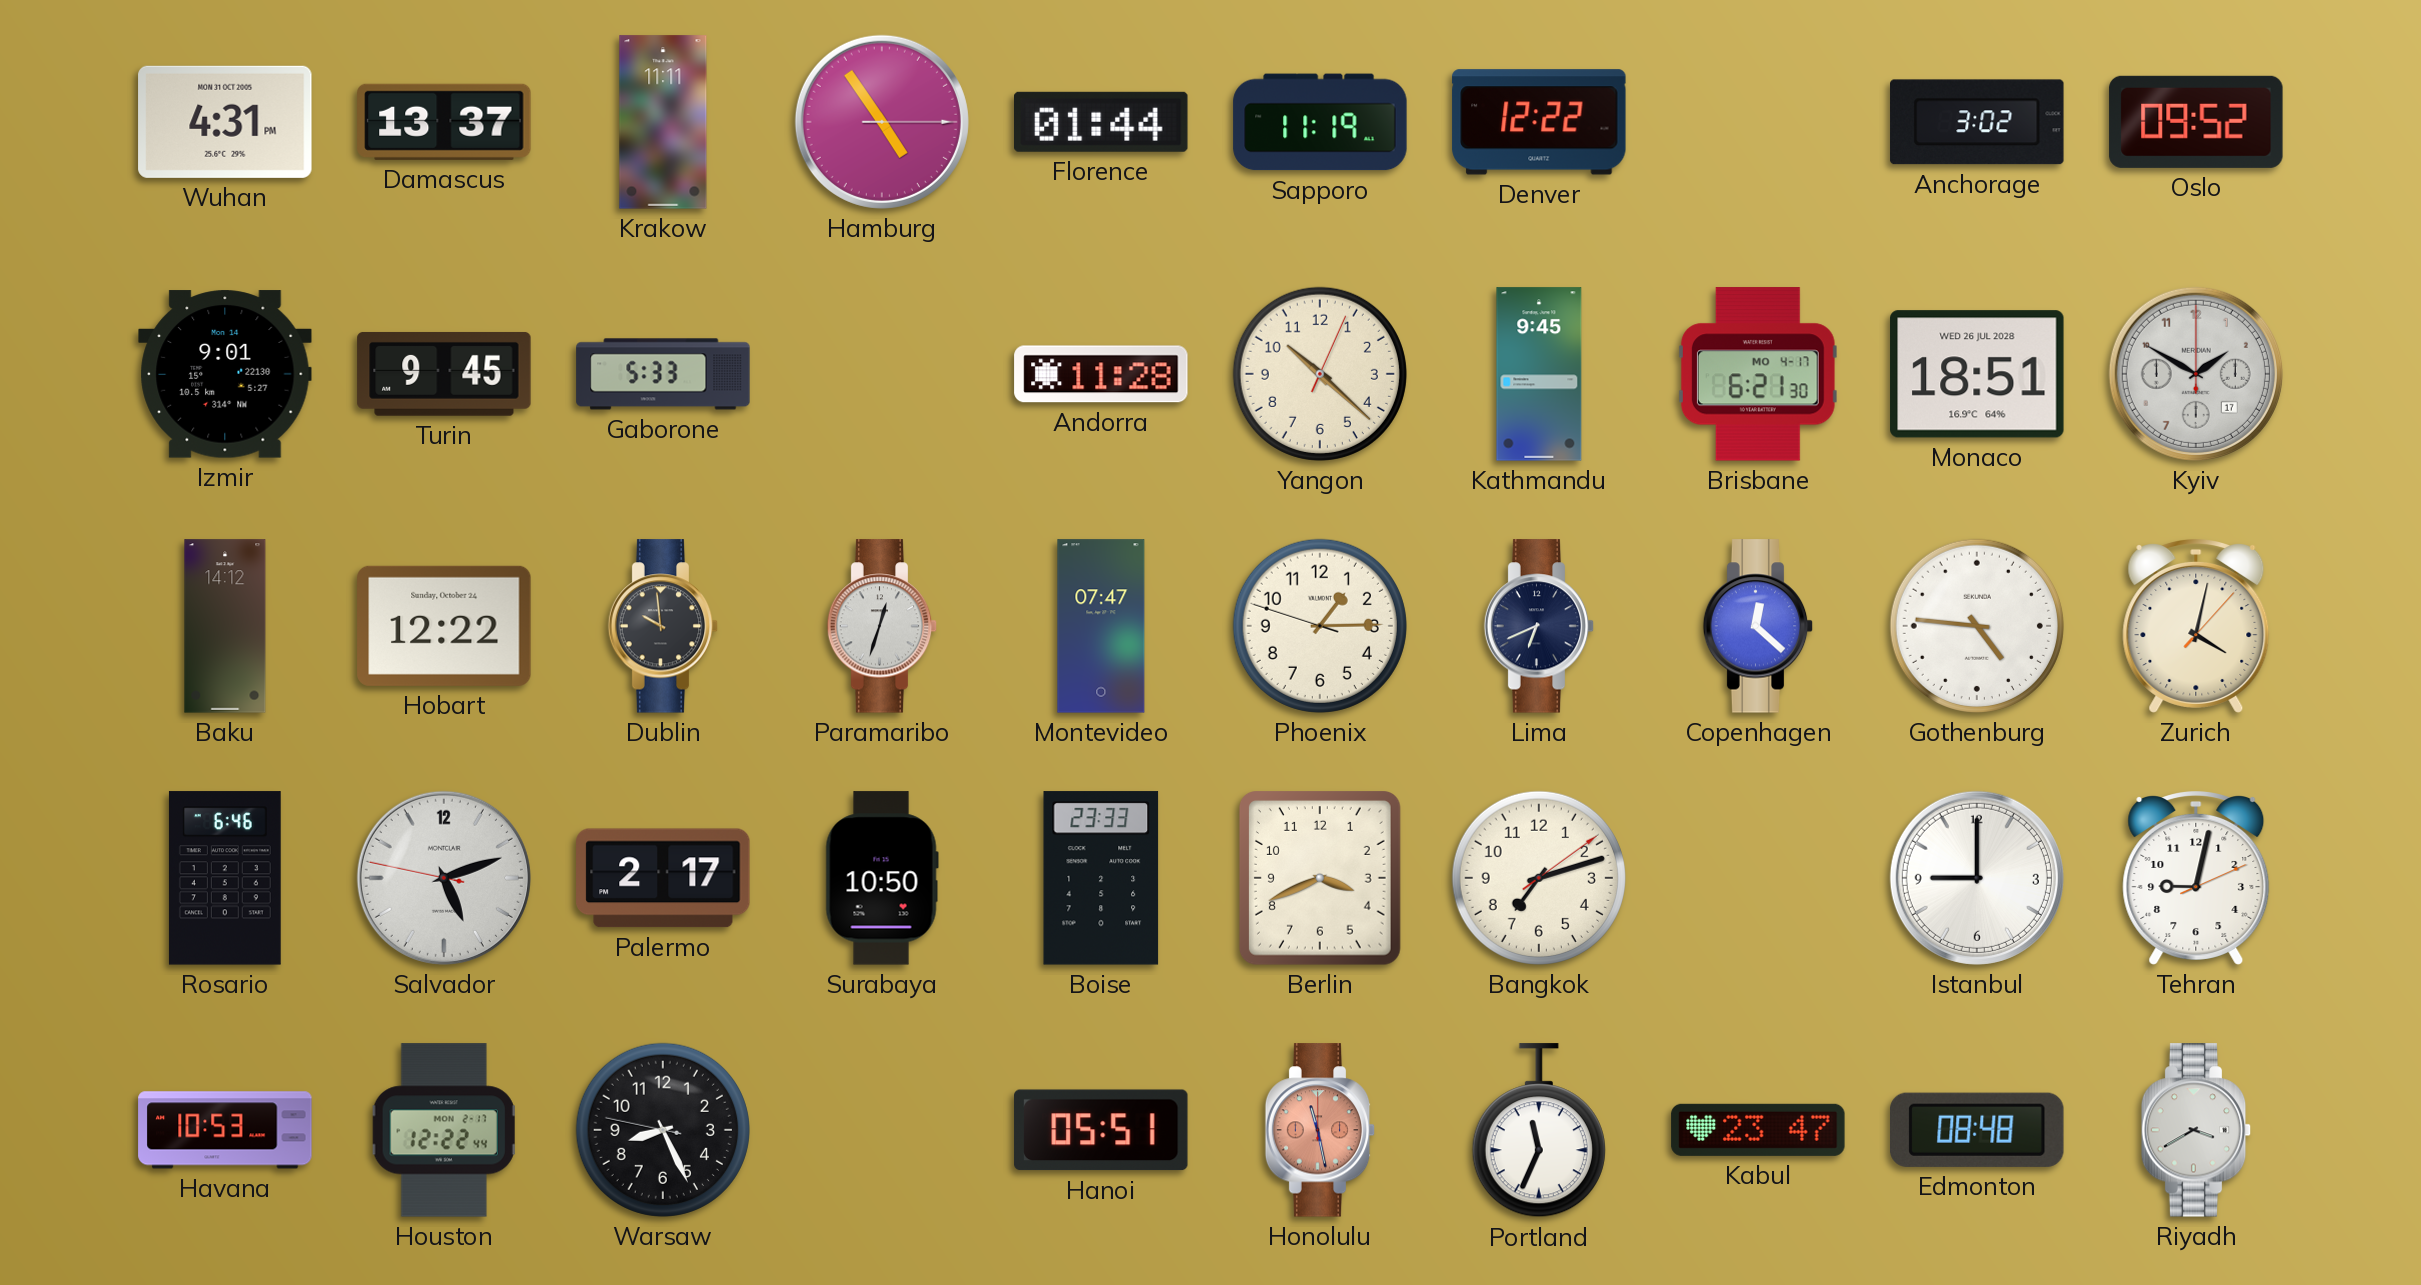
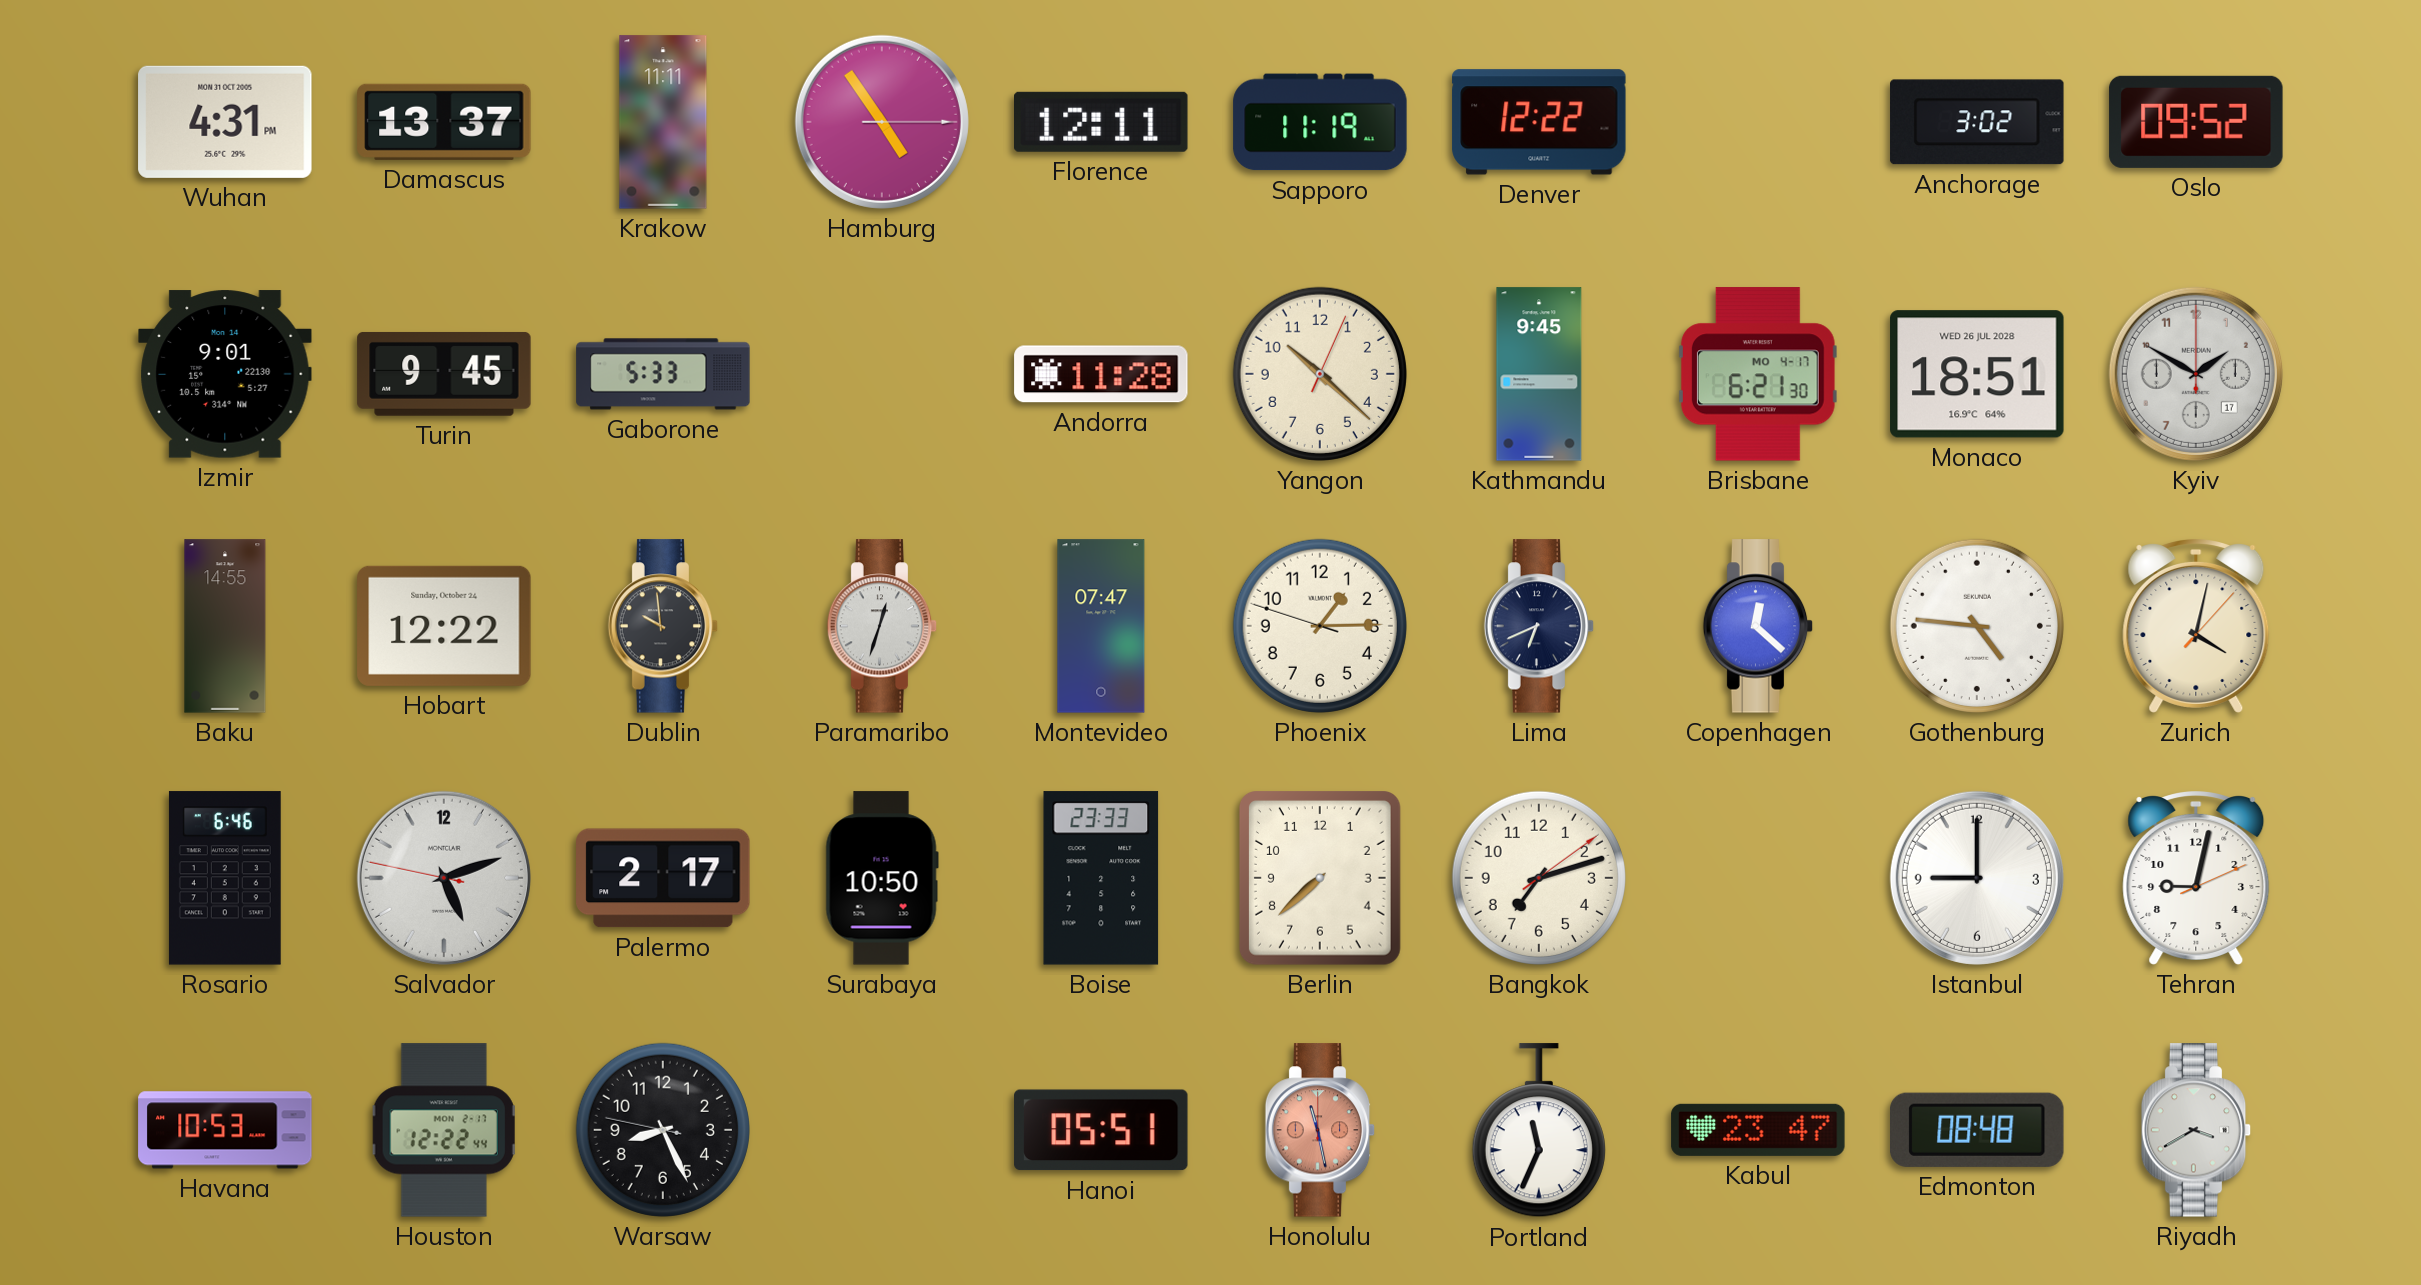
Florence: 01:44 -> 12:11 (1102, 122)
Baku: 14:12 -> 14:55 (225, 626)
Berlin: 3:41 -> 7:38 (1320, 879)
